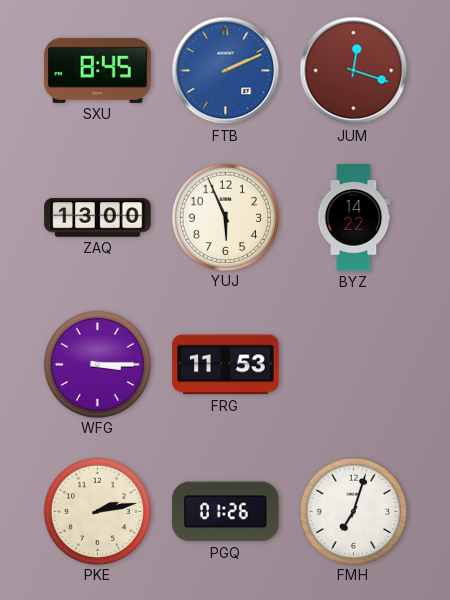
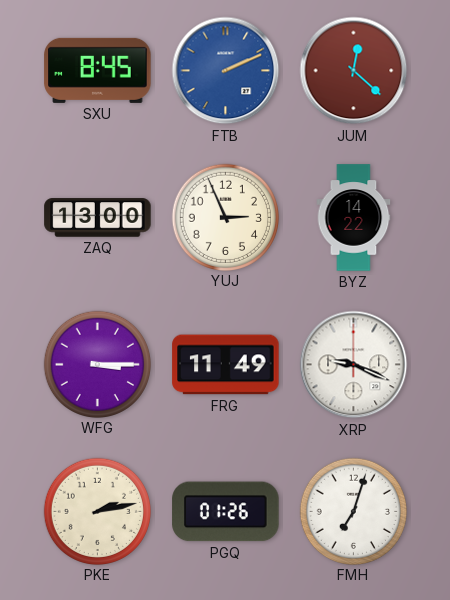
JUM: 12:18 -> 12:22 (354, 71)
YUJ: 5:56 -> 2:56 (225, 217)
FRG: 11:53 -> 11:49 (226, 365)
XRP: none -> 9:19 (354, 365)
